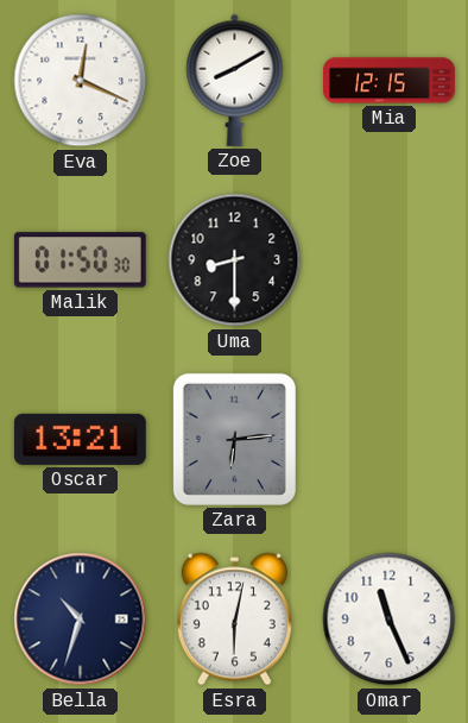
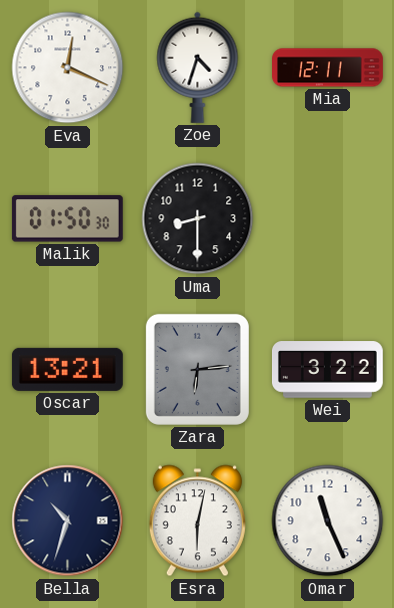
Zoe: 8:10 -> 4:33 (198, 67)
Mia: 12:15 -> 12:11 (328, 68)
Wei: none -> 3:22 (327, 370)
